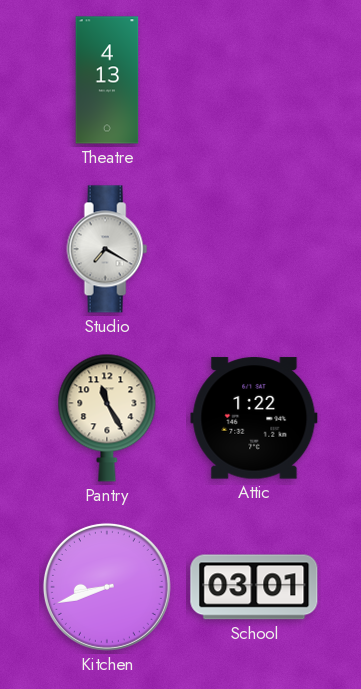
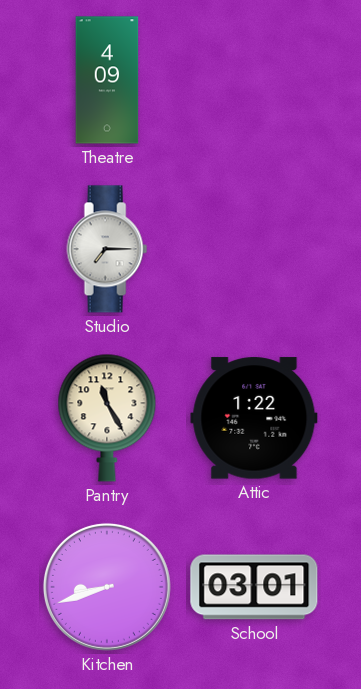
Theatre: 4:13 -> 4:09 (107, 80)
Studio: 7:20 -> 7:15 (107, 249)
